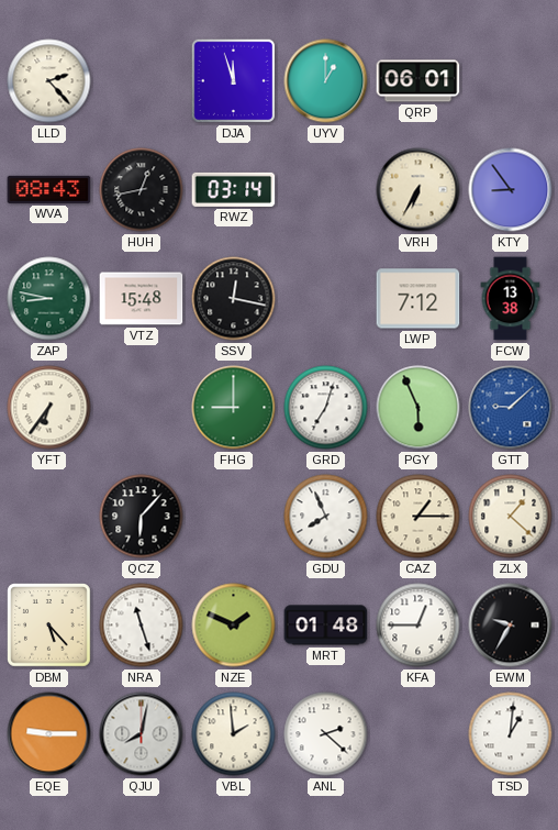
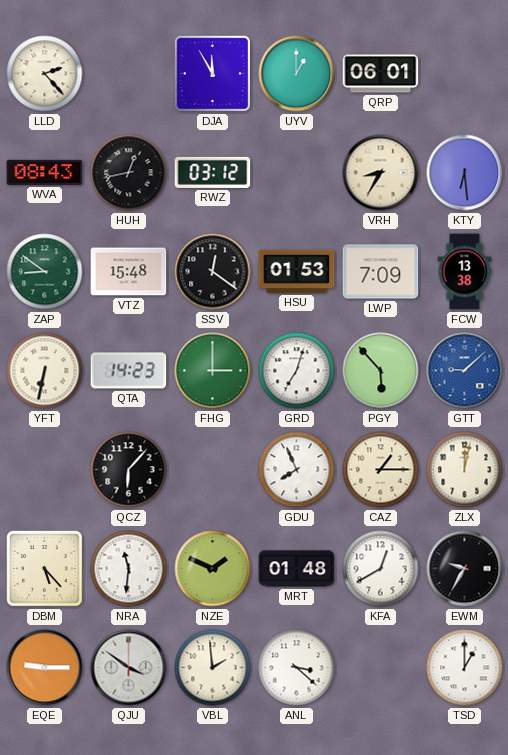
DJA: 11:57 -> 11:55 (213, 74)
RWZ: 03:14 -> 03:12 (213, 172)
VRH: 6:35 -> 8:35 (381, 173)
KTY: 8:54 -> 6:29 (465, 173)
ZAP: 8:47 -> 8:51 (45, 272)
SSV: 12:17 -> 12:21 (213, 272)
HSU: none -> 01:53 (297, 271)
LWP: 7:12 -> 7:09 (381, 272)
YFT: 6:36 -> 6:32 (45, 371)
QTA: none -> 14:23 (129, 371)
FHG: 9:00 -> 3:00 (213, 371)
PGY: 5:56 -> 5:53 (381, 371)
ZLX: 1:22 -> 12:02 (465, 470)
NRA: 11:27 -> 11:31 (129, 569)
KFA: 12:45 -> 12:40 (381, 569)
QJU: 8:02 -> 3:51 (129, 668)
ANL: 2:22 -> 3:22 (297, 668)
TSD: 1:01 -> 1:00 (465, 668)
